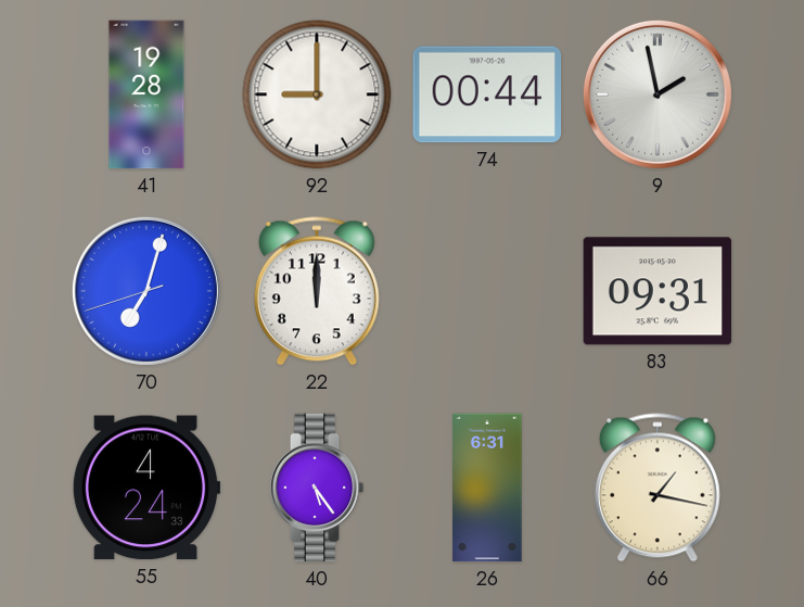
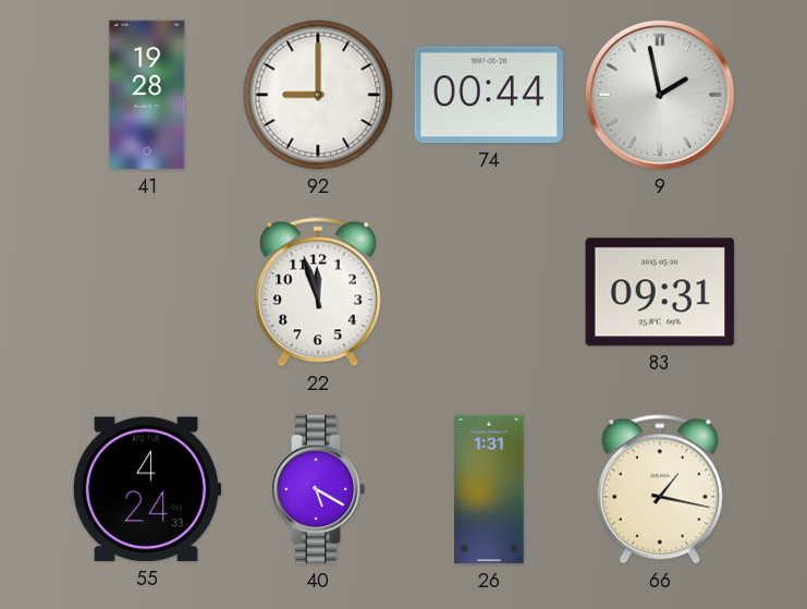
70: 7:02 -> none (146, 291)
22: 12:00 -> 11:57 (318, 292)
40: 5:24 -> 5:20 (318, 489)
26: 6:31 -> 1:31 (489, 489)
